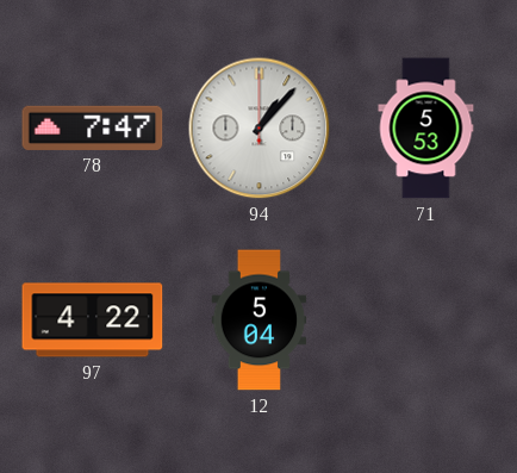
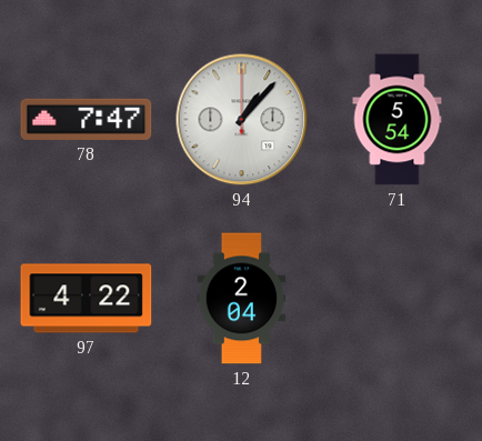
71: 5:53 -> 5:54 (398, 120)
12: 5:04 -> 2:04 (242, 299)
